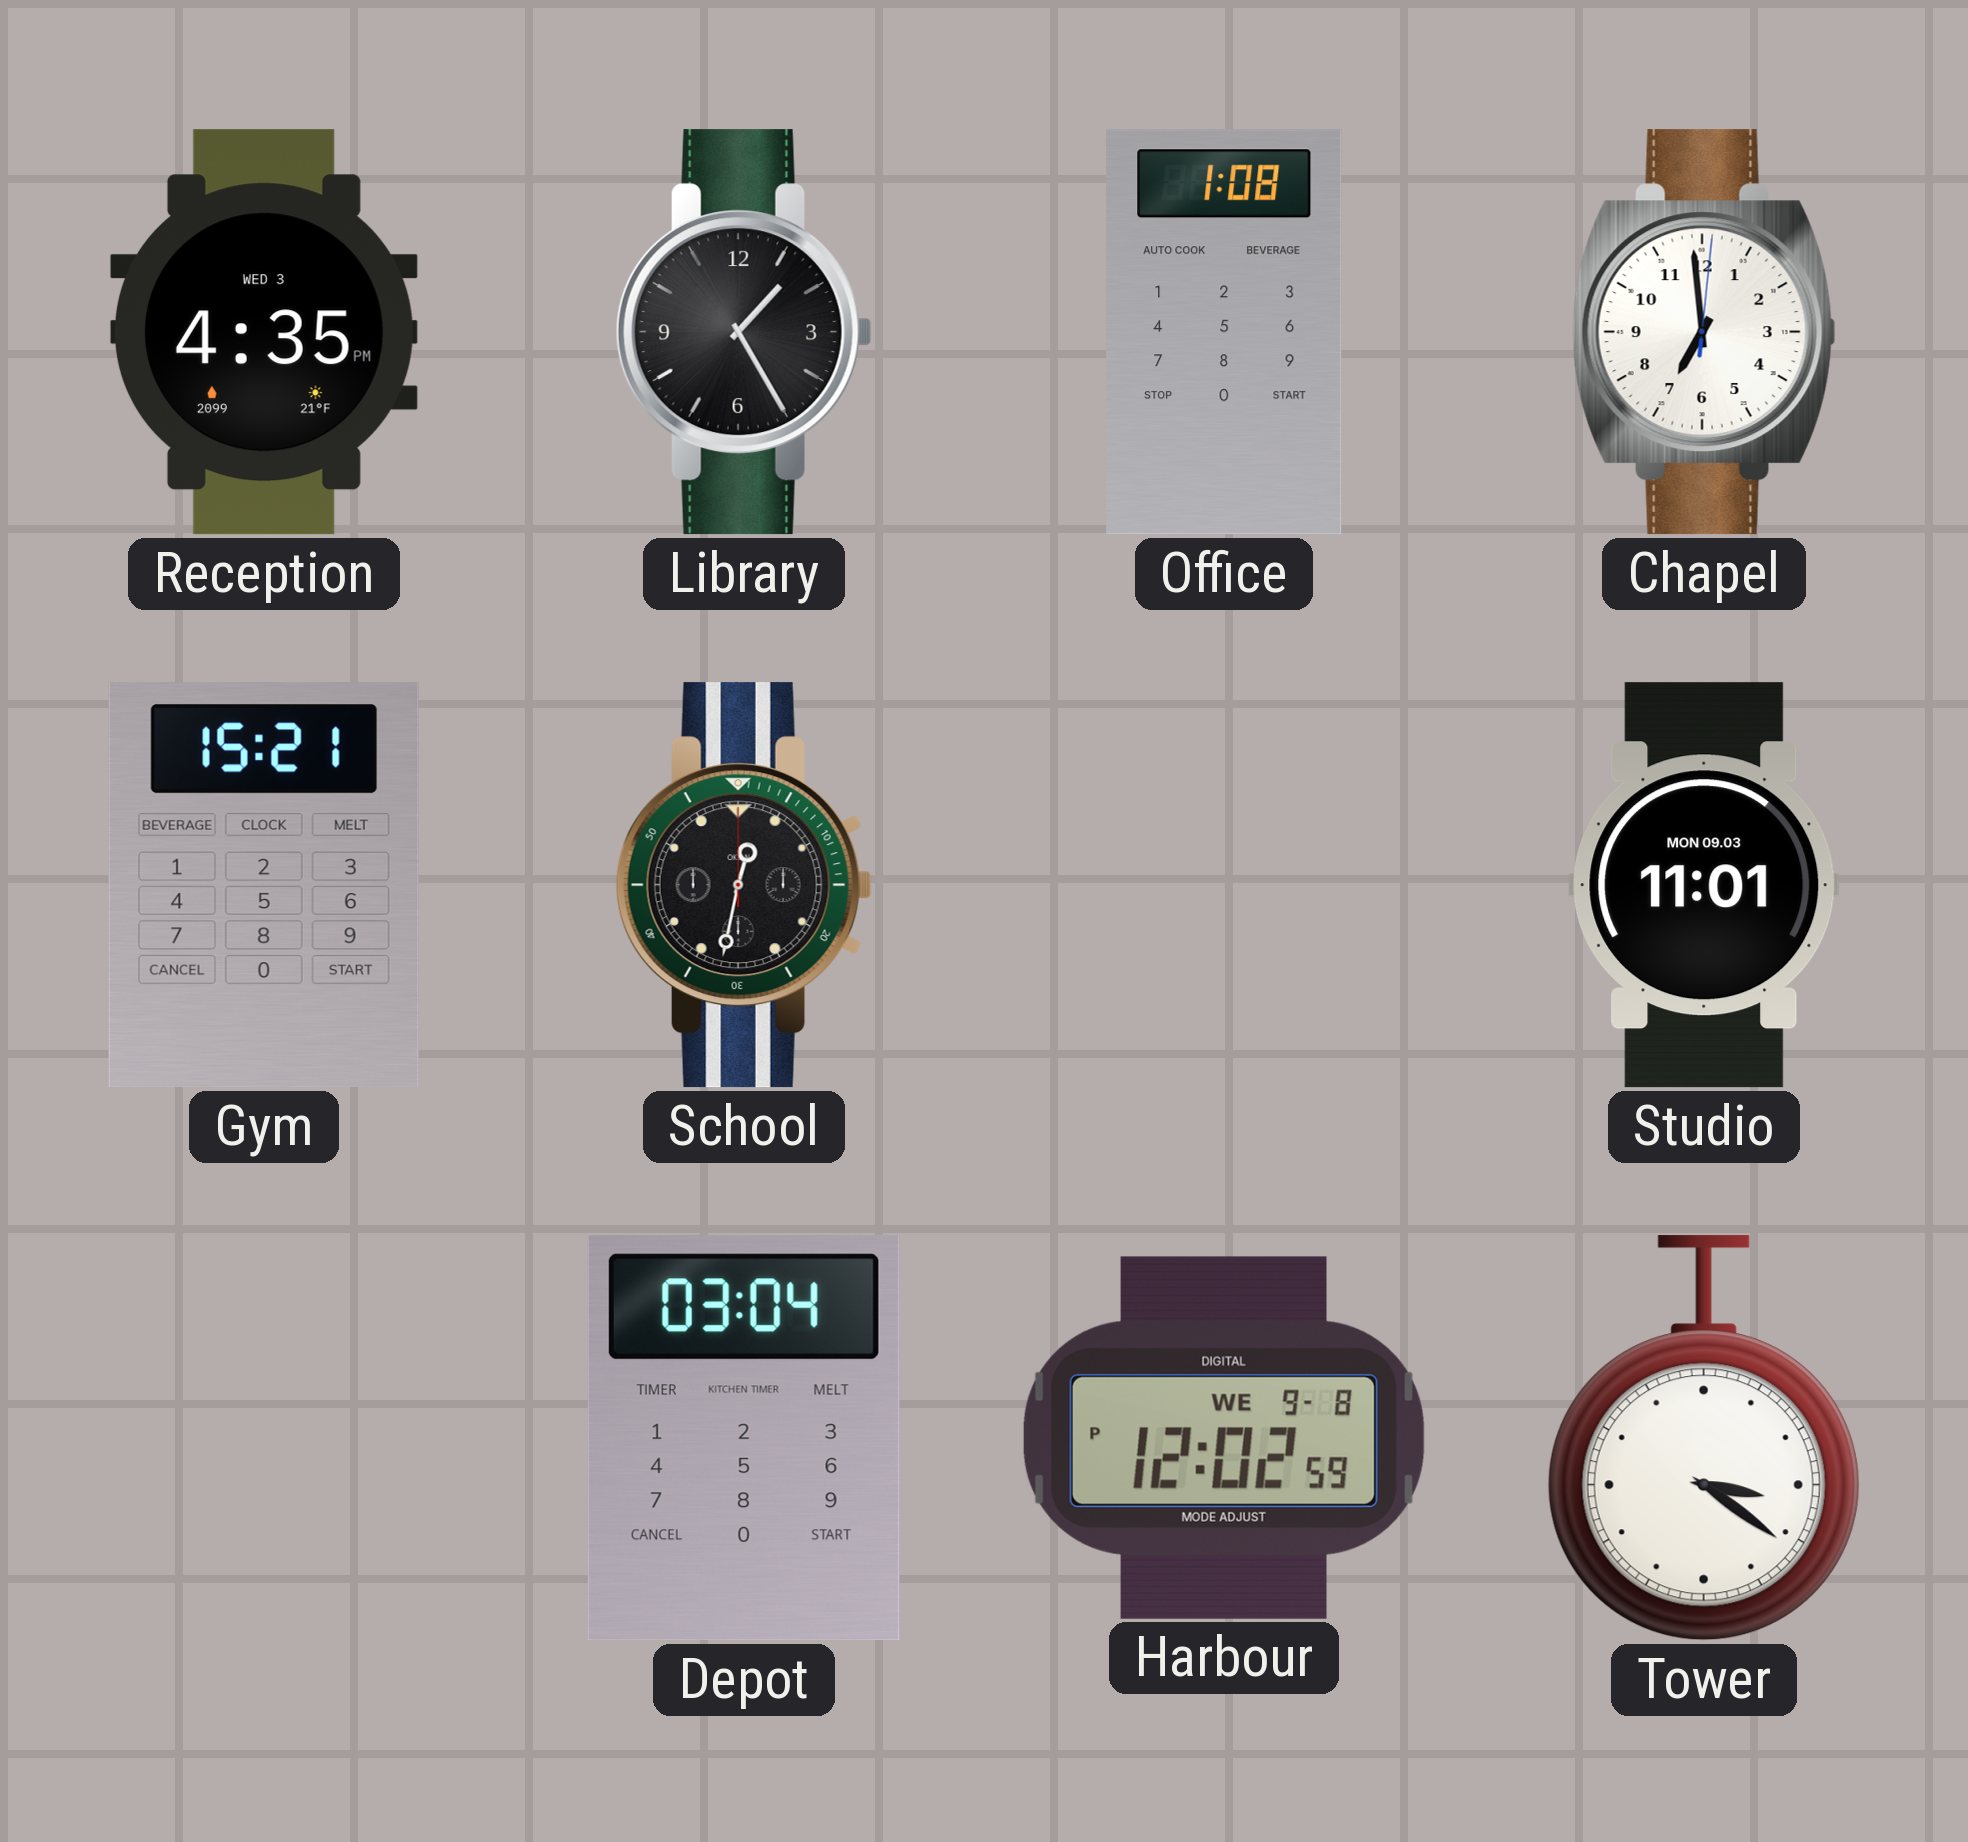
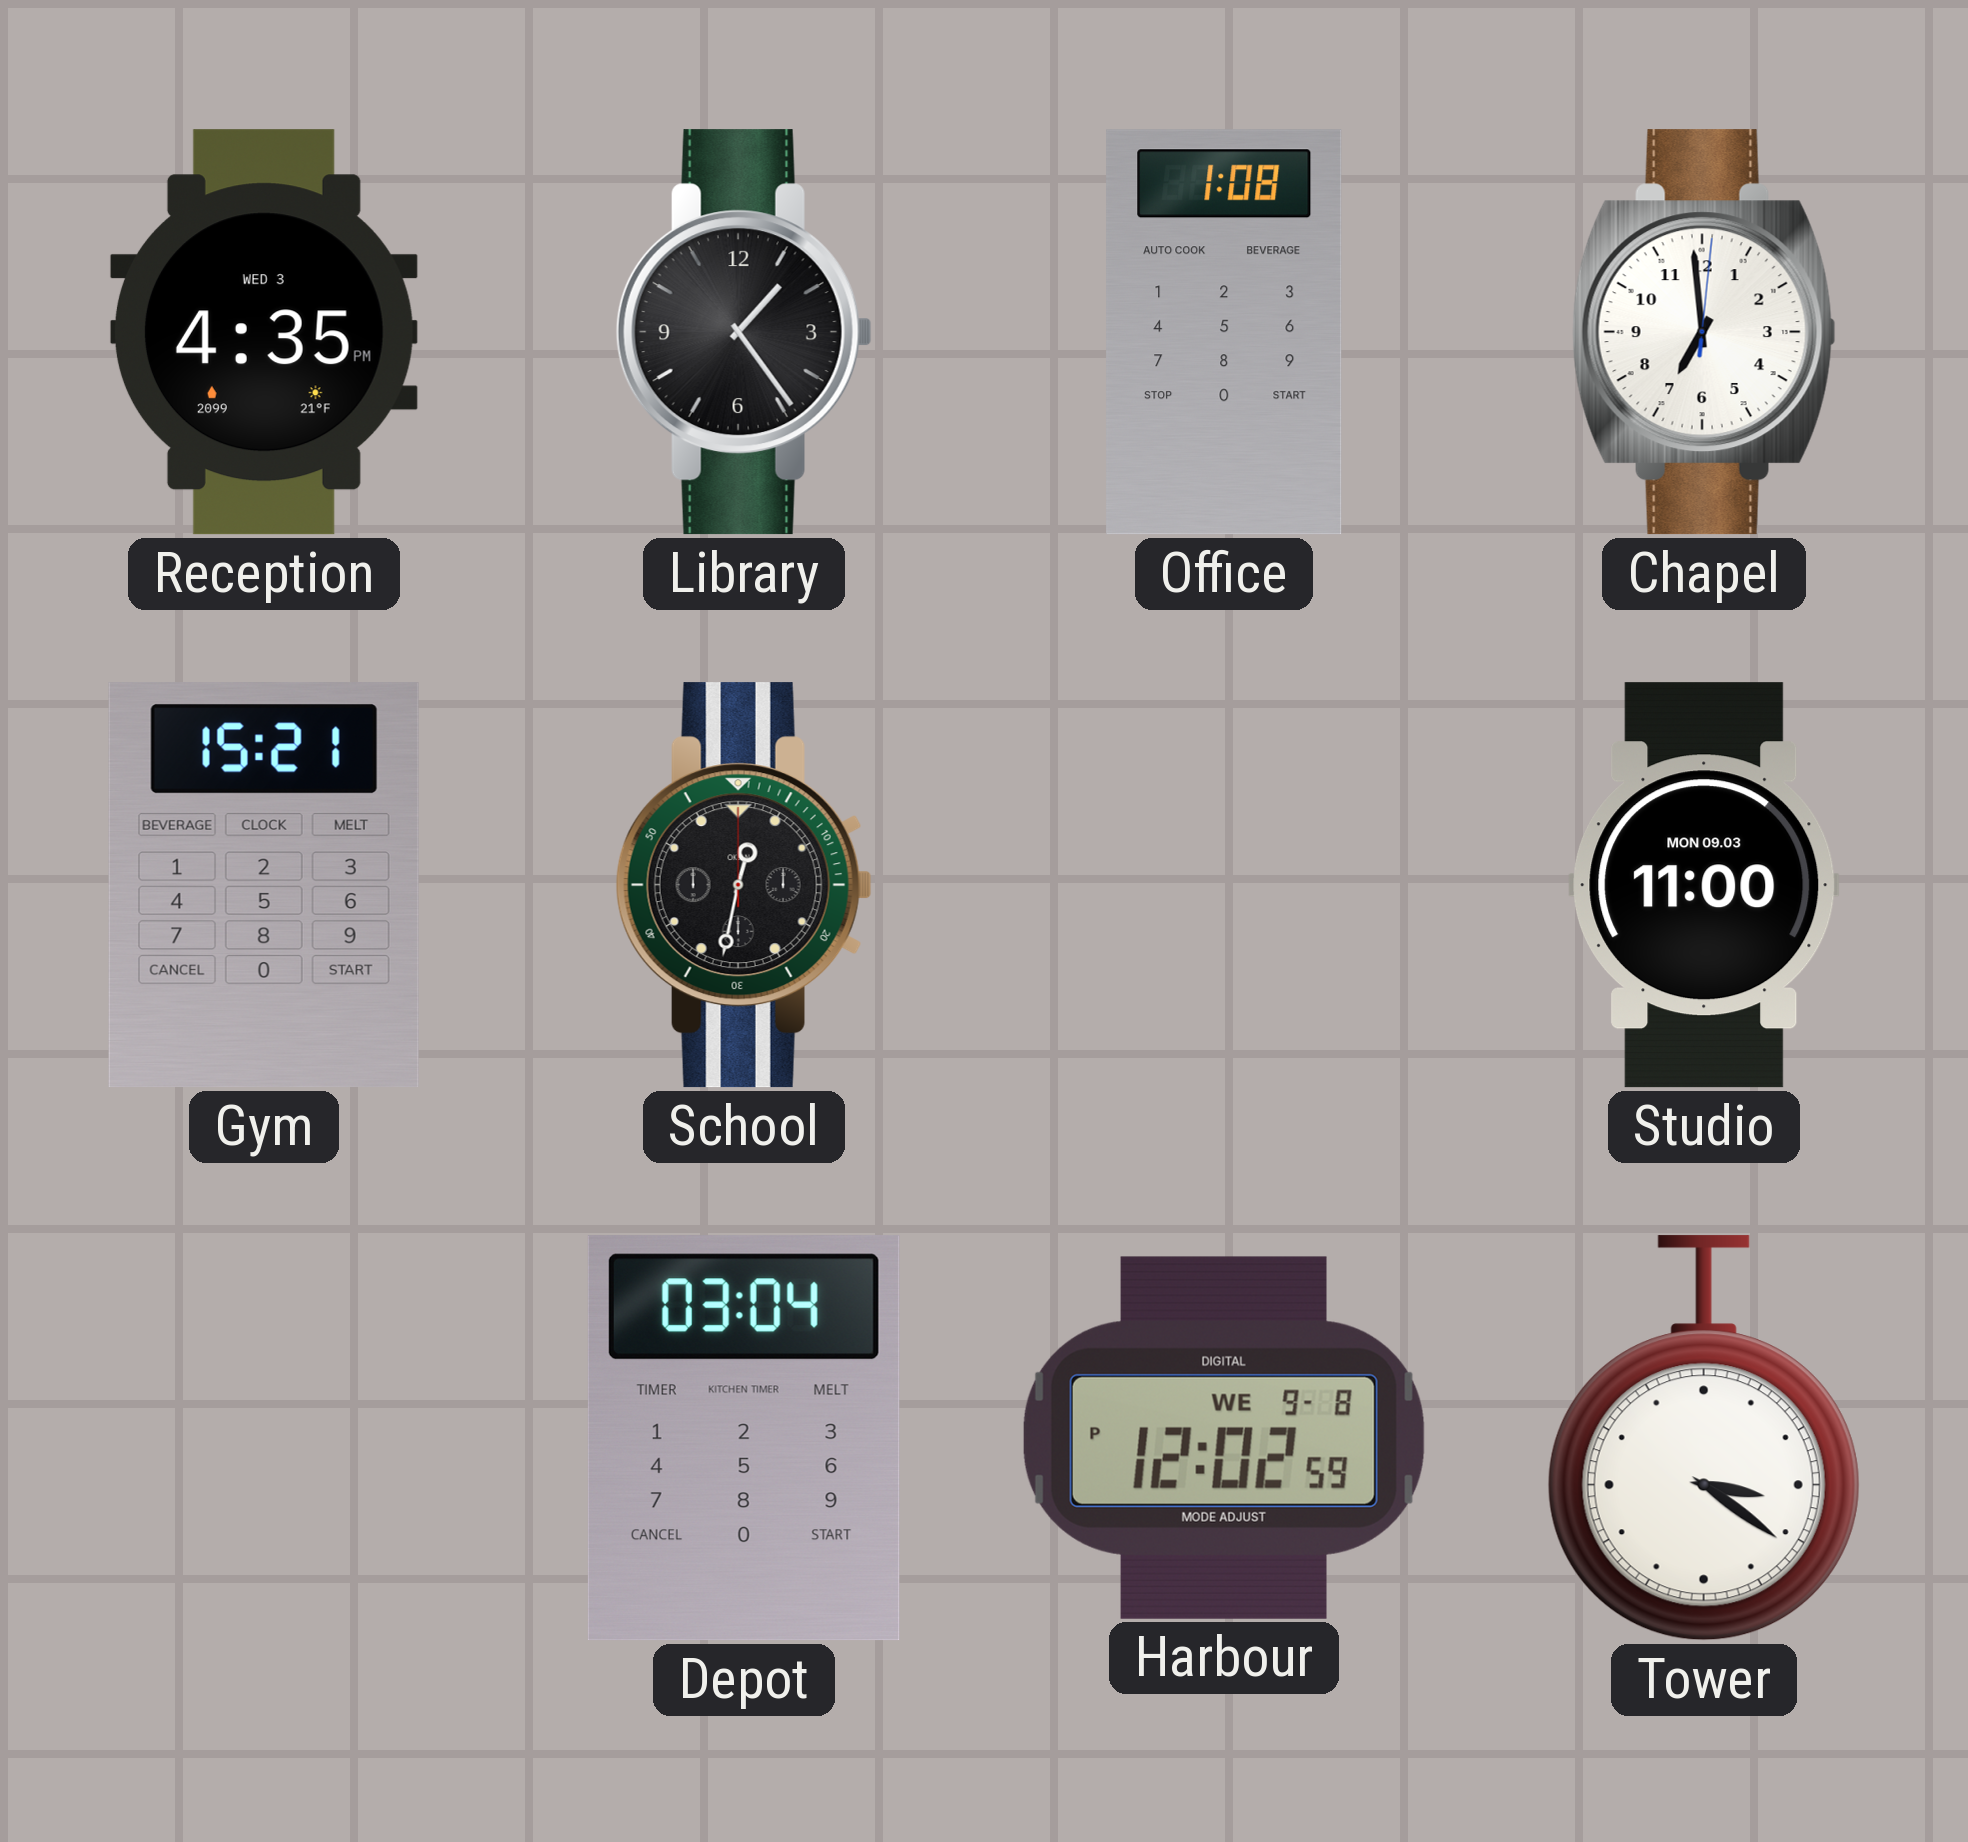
Library: 1:25 -> 1:24 (744, 332)
Studio: 11:01 -> 11:00 (1704, 885)
